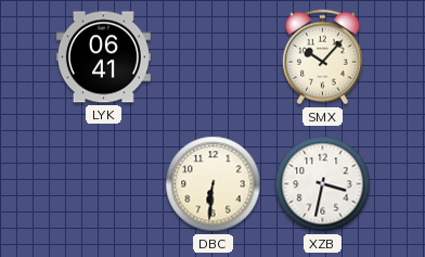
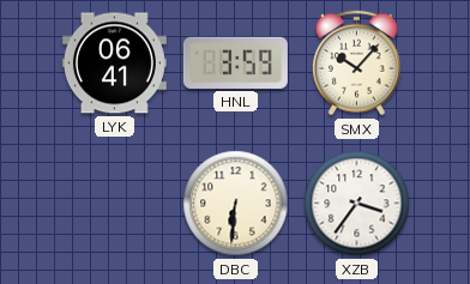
HNL: none -> 3:59 (235, 62)
XZB: 3:32 -> 3:36 (357, 204)
